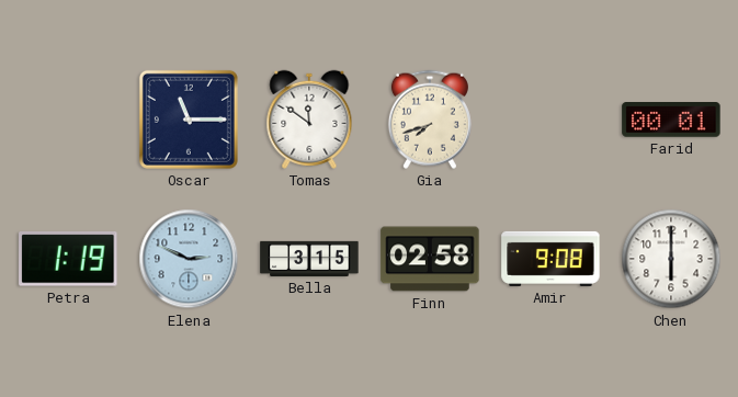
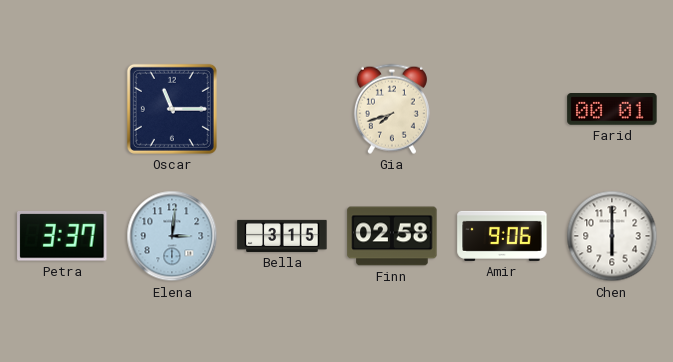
Tomas: 11:51 -> none (309, 120)
Petra: 1:19 -> 3:37 (62, 236)
Elena: 2:49 -> 3:01 (172, 236)
Amir: 9:08 -> 9:06 (502, 236)
